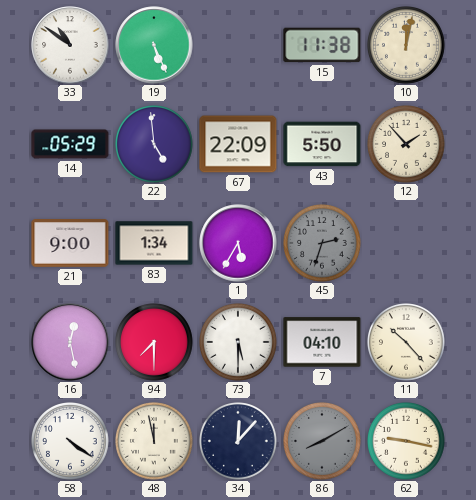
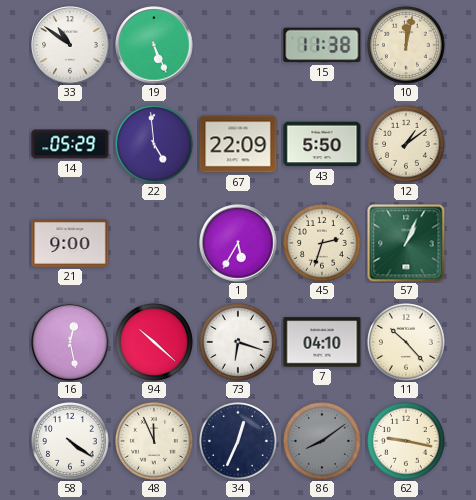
12: 1:53 -> 1:09 (407, 145)
83: 1:34 -> none (154, 243)
45 dial: grey -> cream (323, 244)
57: none -> 1:04 (406, 243)
94: 7:30 -> 10:22 (155, 343)
73: 5:30 -> 6:18 (239, 343)
48: 11:58 -> 11:56 (155, 442)
34: 12:07 -> 12:34 (239, 442)
86: 8:10 -> 8:09 (323, 442)
